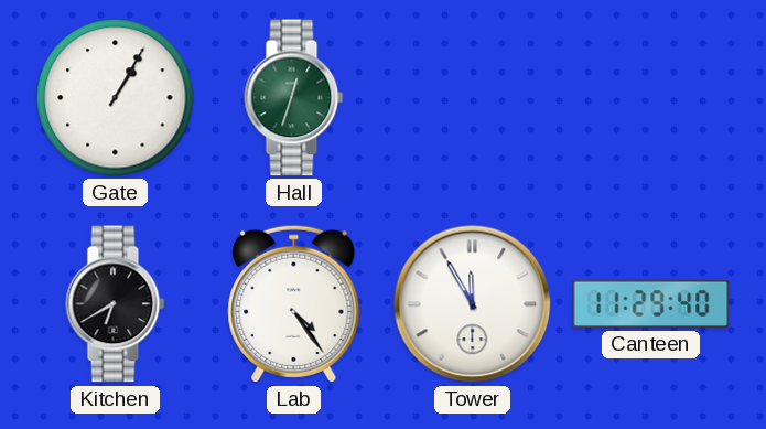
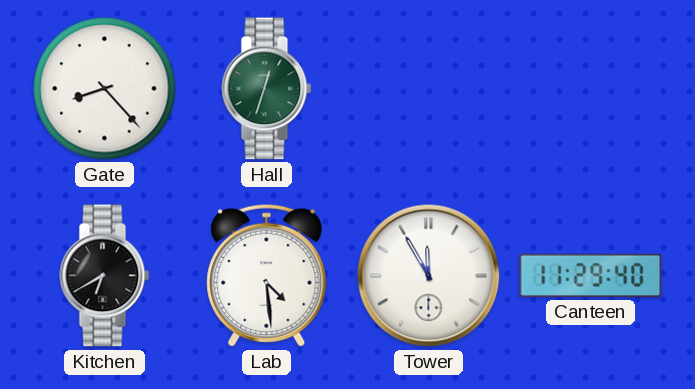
Gate: 1:05 -> 8:23 (105, 89)
Lab: 4:24 -> 4:29 (267, 275)
